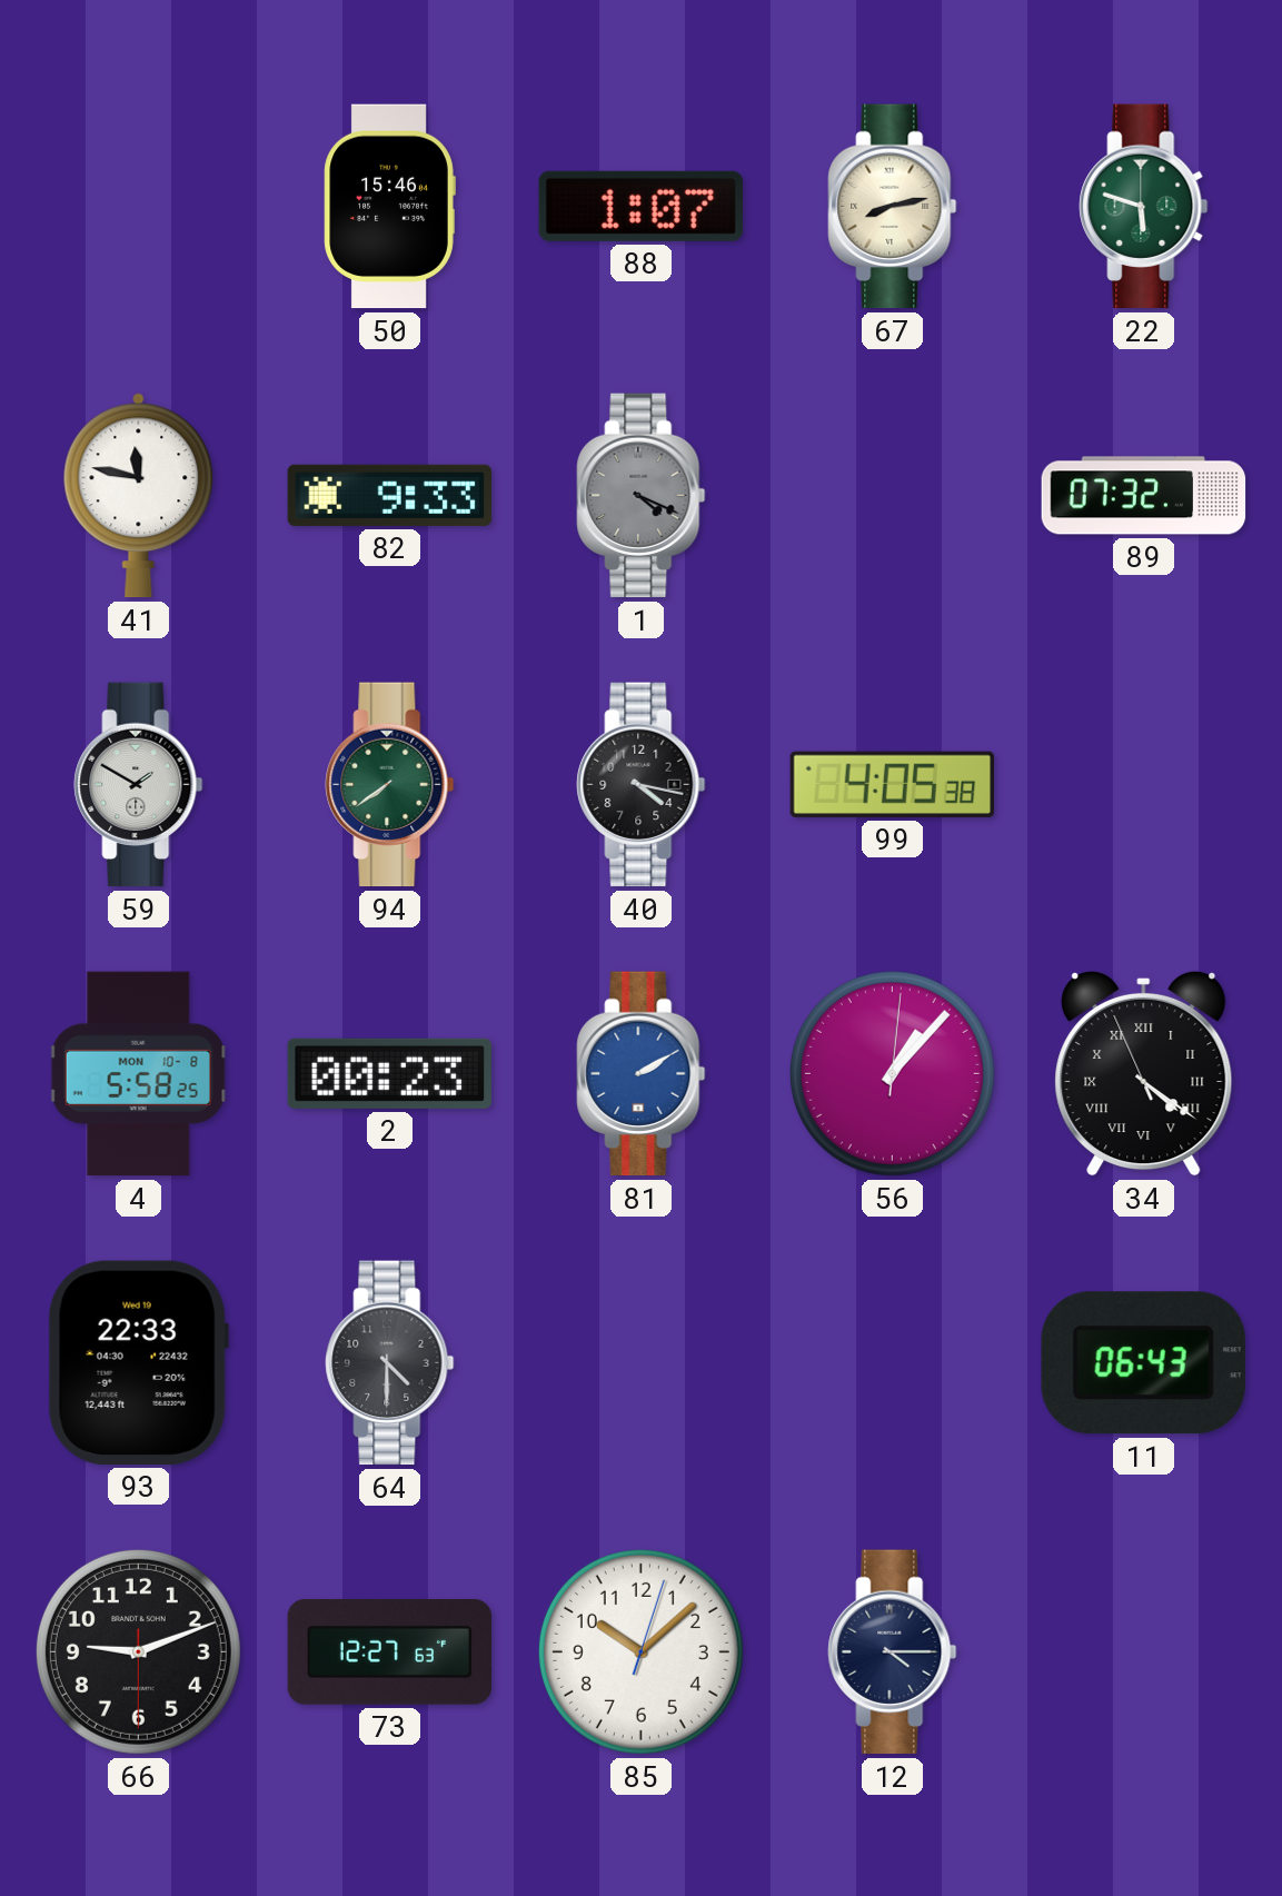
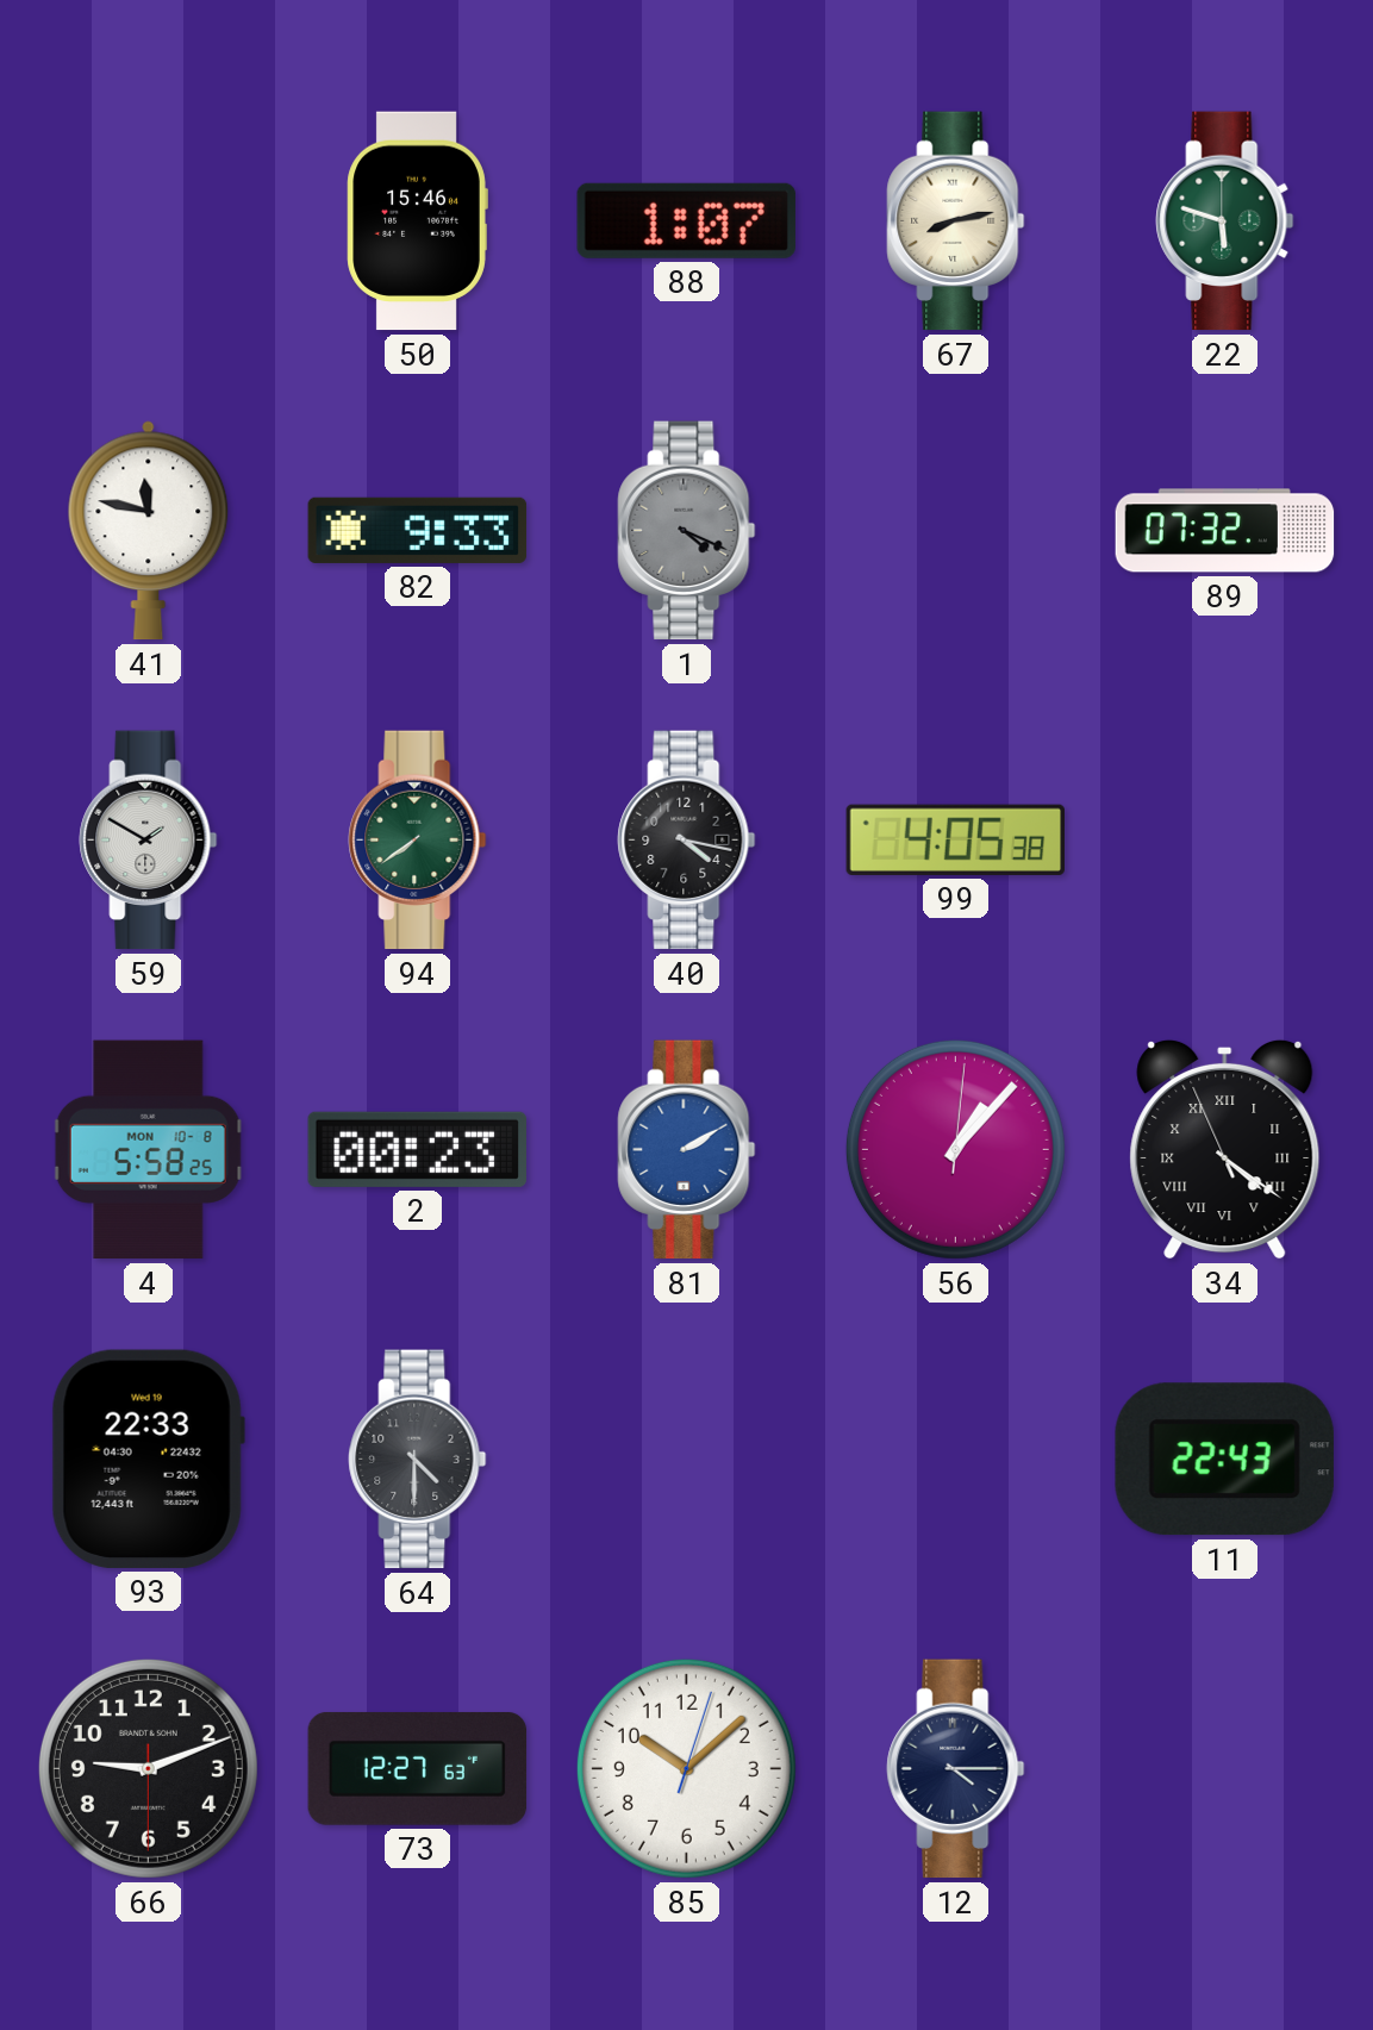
11: 06:43 -> 22:43 (1224, 1460)
